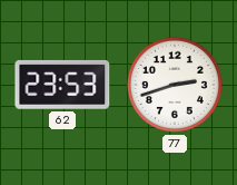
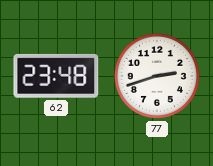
62: 23:53 -> 23:48 (56, 76)
